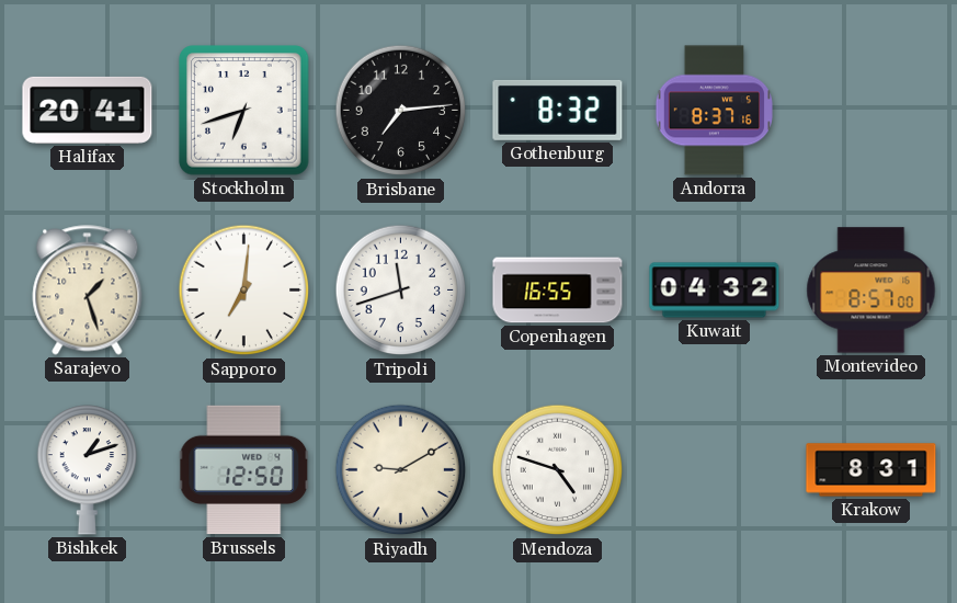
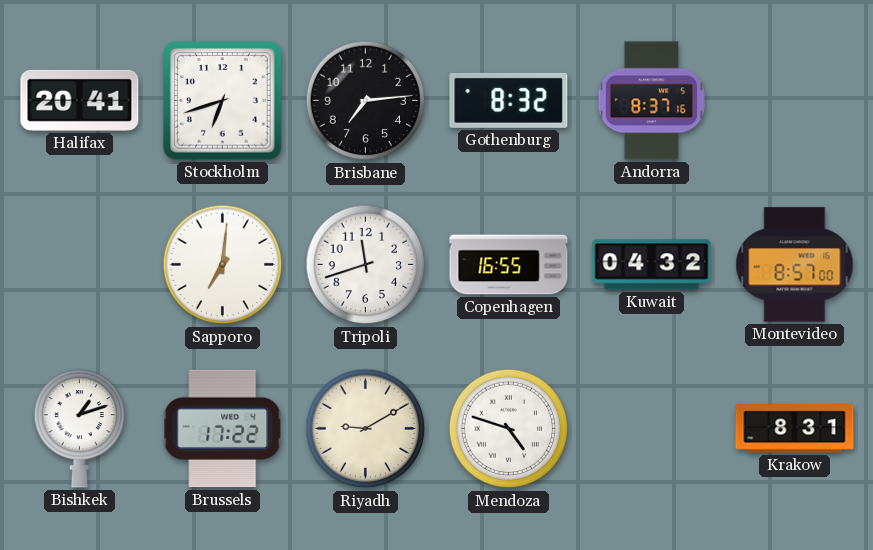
Sarajevo: 1:27 -> none (88, 291)
Brussels: 12:50 -> 17:22 (223, 429)
